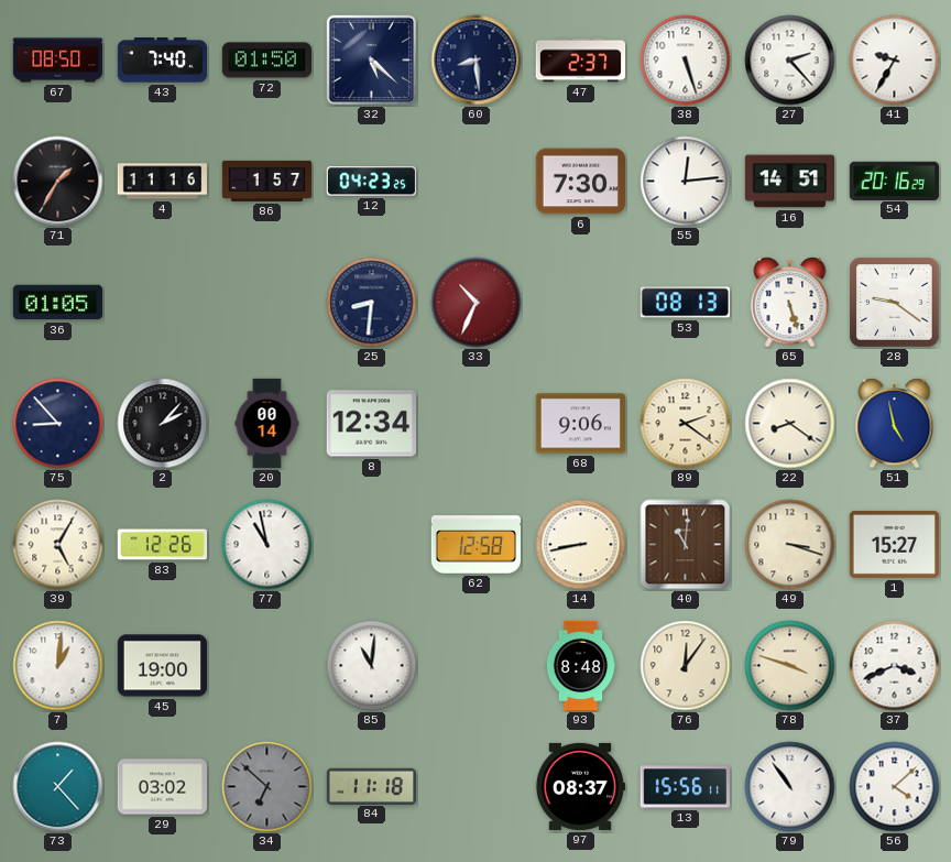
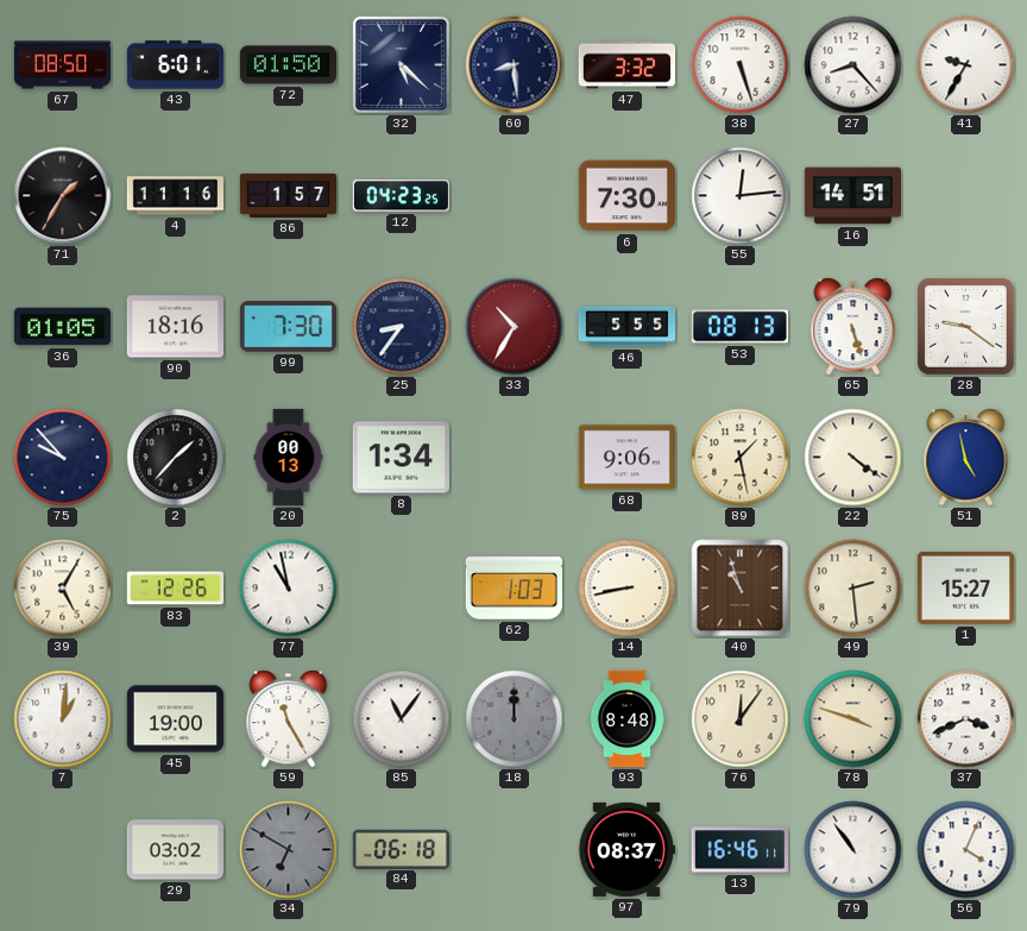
43: 7:40 -> 6:01 (175, 65)
47: 2:37 -> 3:32 (628, 65)
27: 2:23 -> 8:23 (853, 65)
54: 20:16 -> none (894, 181)
90: none -> 18:16 (175, 327)
99: none -> 7:30 (288, 327)
25: 8:31 -> 8:36 (402, 327)
33: 10:34 -> 10:35 (515, 327)
46: none -> 5:55 (628, 327)
75: 8:53 -> 9:53 (63, 458)
2: 2:07 -> 1:37 (176, 458)
20: 00:14 -> 00:13 (289, 458)
8: 12:34 -> 1:34 (401, 458)
89: 2:21 -> 1:28 (741, 458)
22: 8:21 -> 4:21 (853, 458)
62: 12:58 -> 1:03 (513, 589)
40: 11:01 -> 10:57 (741, 589)
49: 3:18 -> 2:29 (853, 589)
59: none -> 11:25 (289, 719)
85: 11:01 -> 11:06 (402, 719)
18: none -> 12:00 (515, 719)
73: 1:23 -> none (58, 787)
34: 6:52 -> 6:50 (289, 850)
84: 11:18 -> 06:18 (401, 849)
13: 15:56 -> 16:46 (739, 850)
56: 4:08 -> 4:04 (966, 850)
